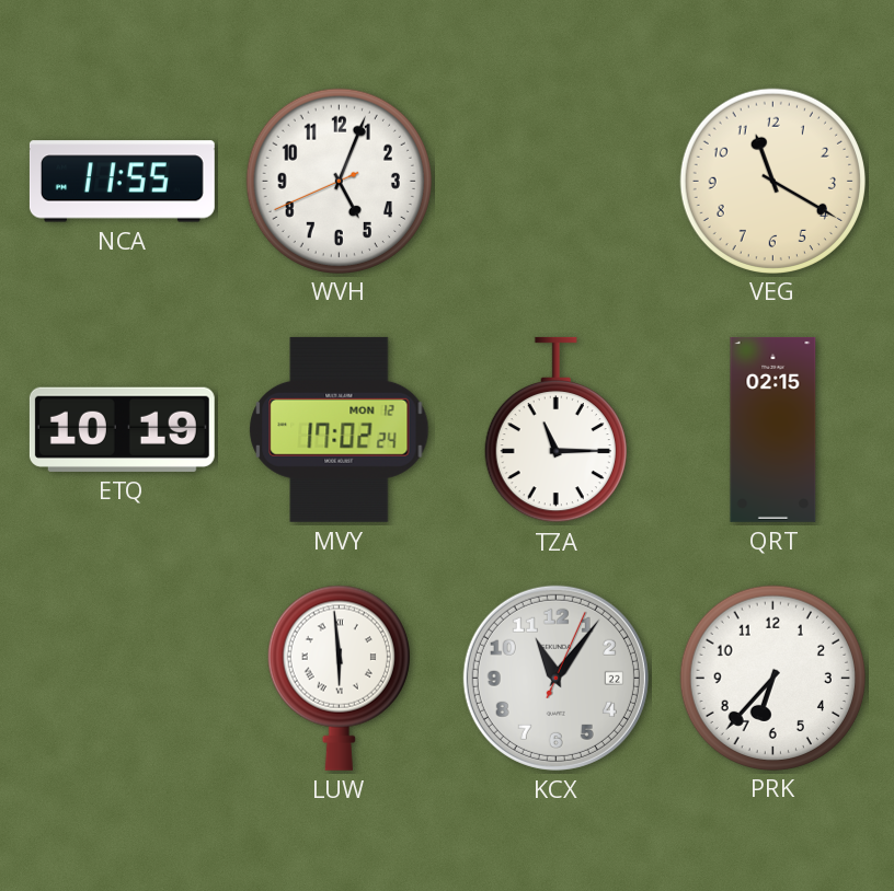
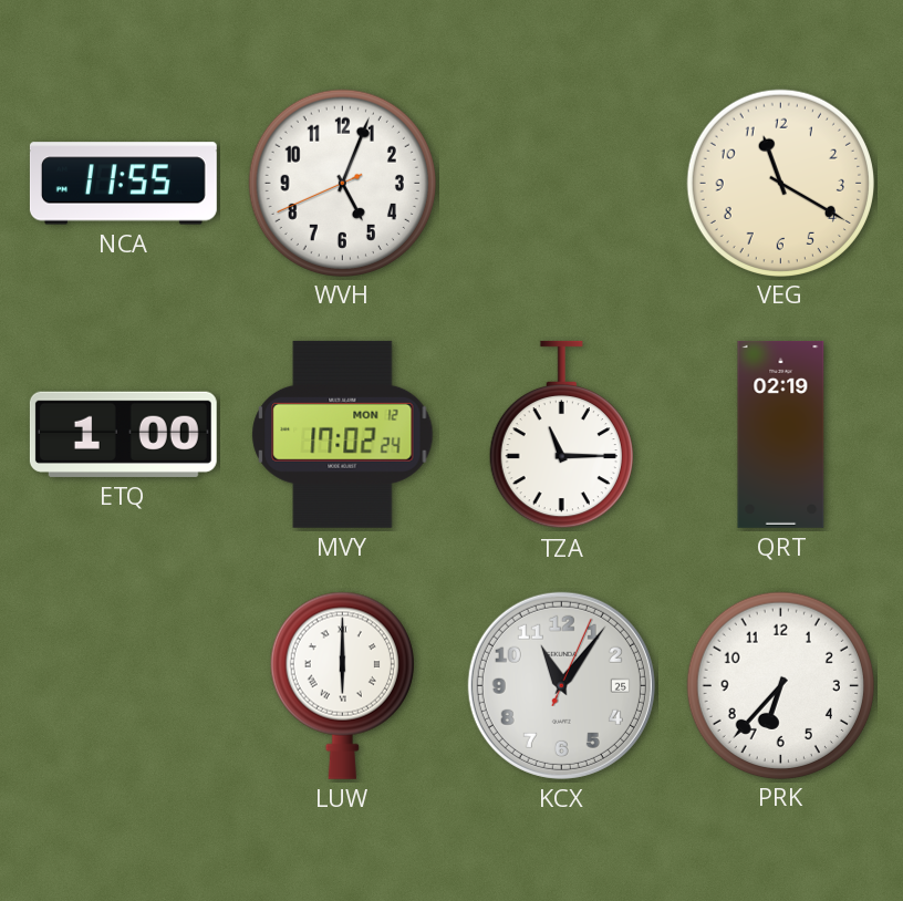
ETQ: 10:19 -> 1:00 (123, 434)
QRT: 02:15 -> 02:19 (781, 434)
LUW: 5:59 -> 6:00 (342, 685)
KCX date: 22 -> 25 (561, 685)
